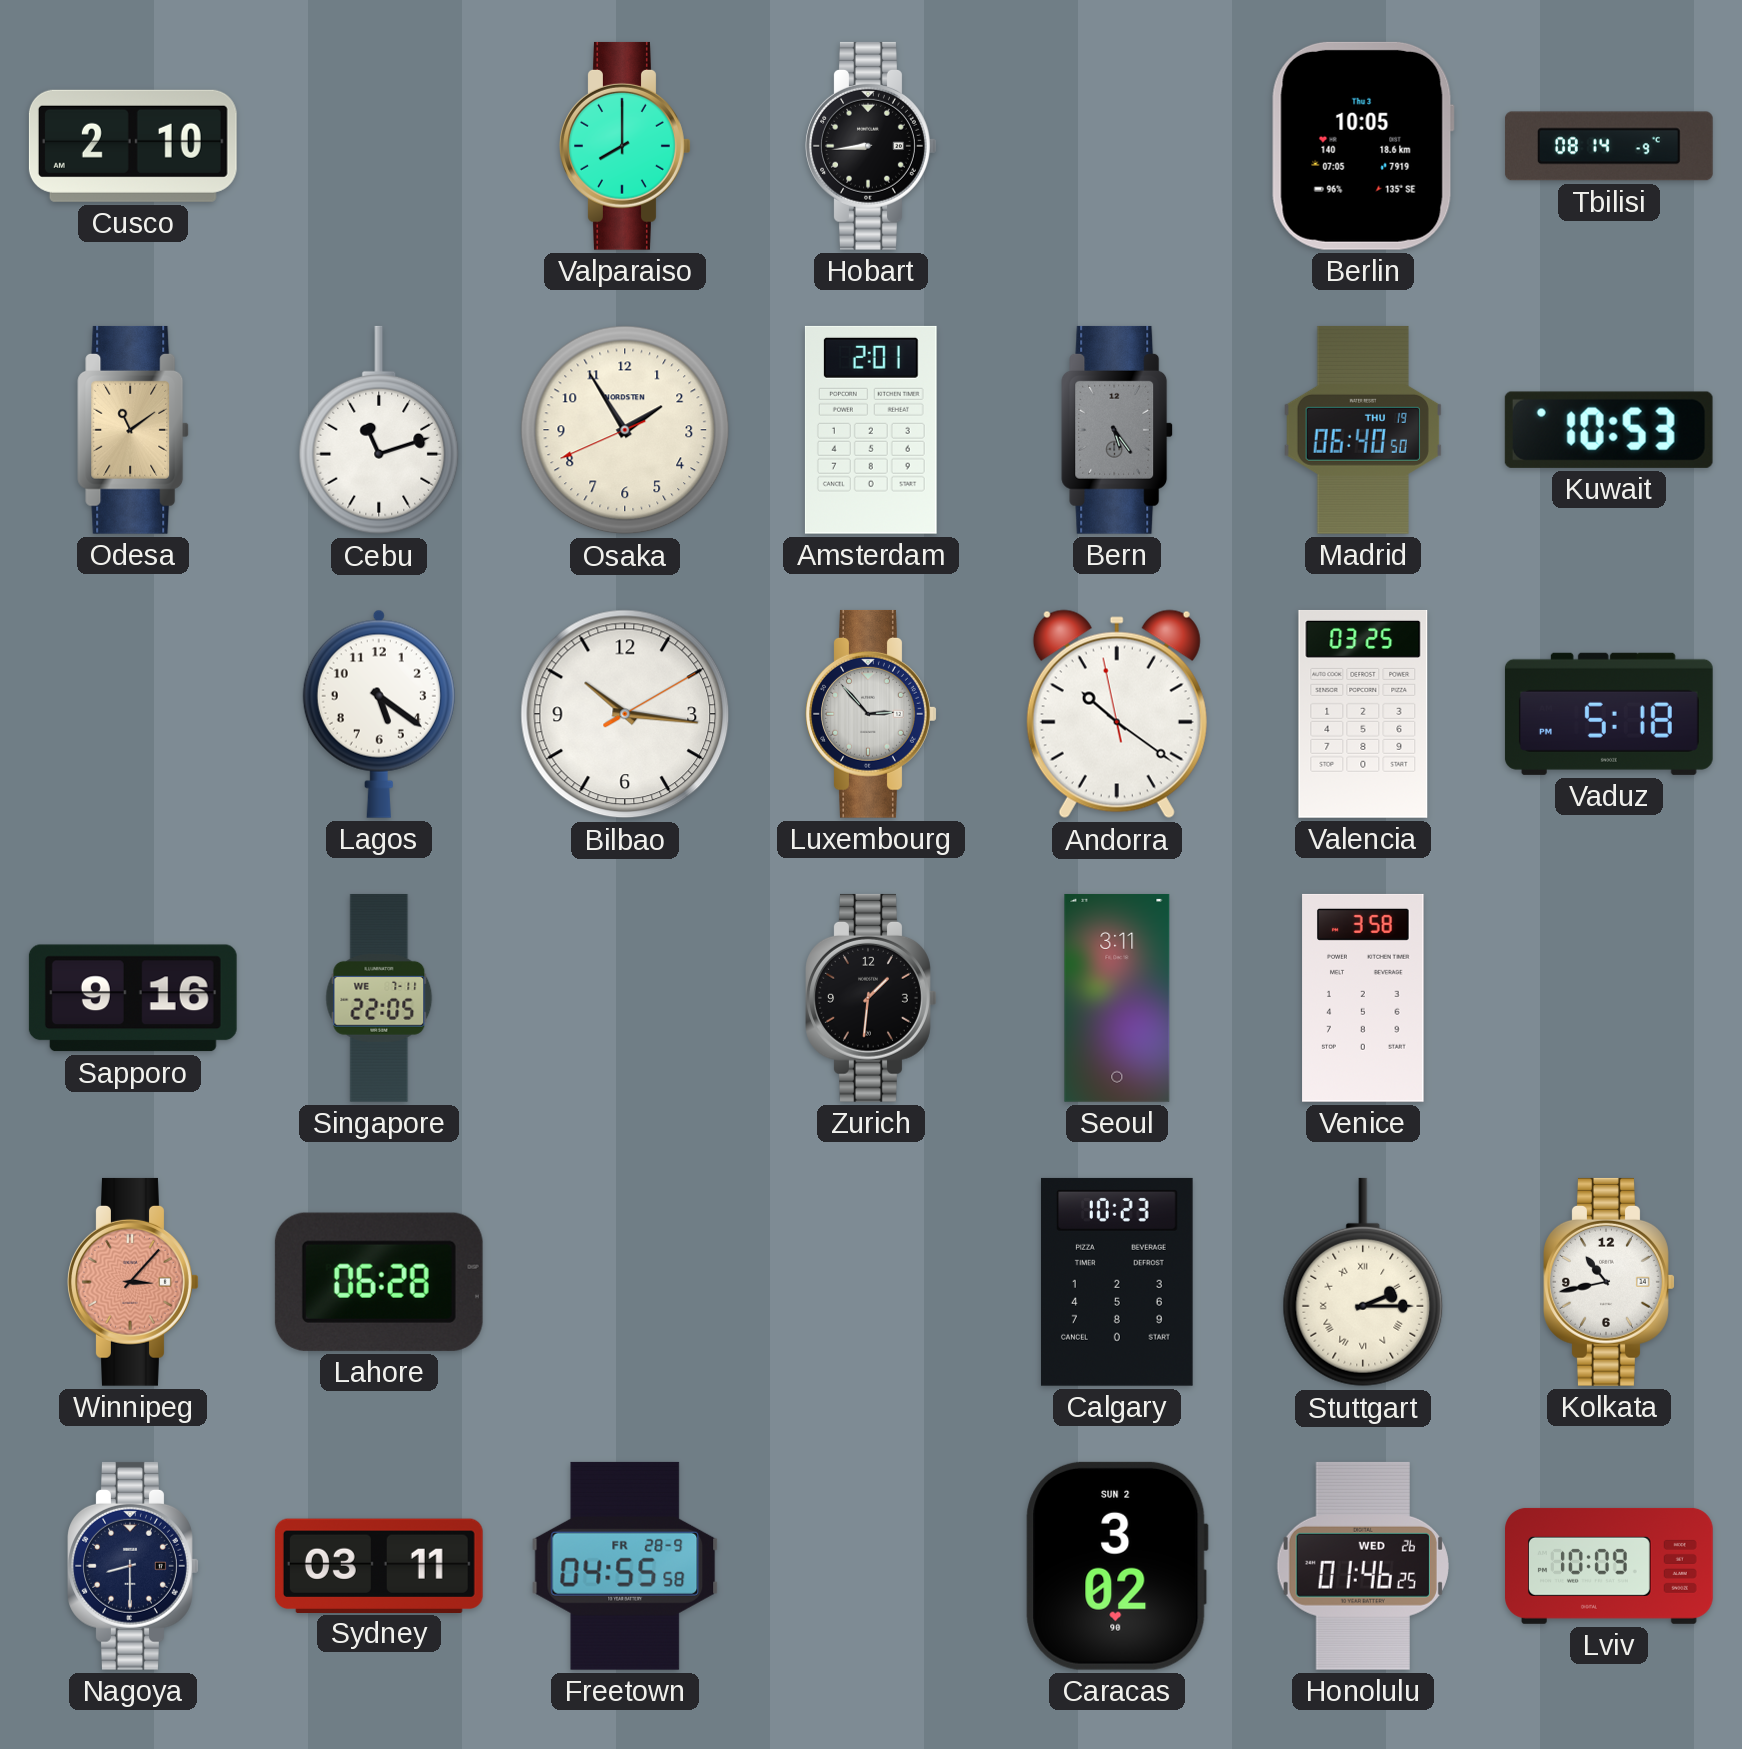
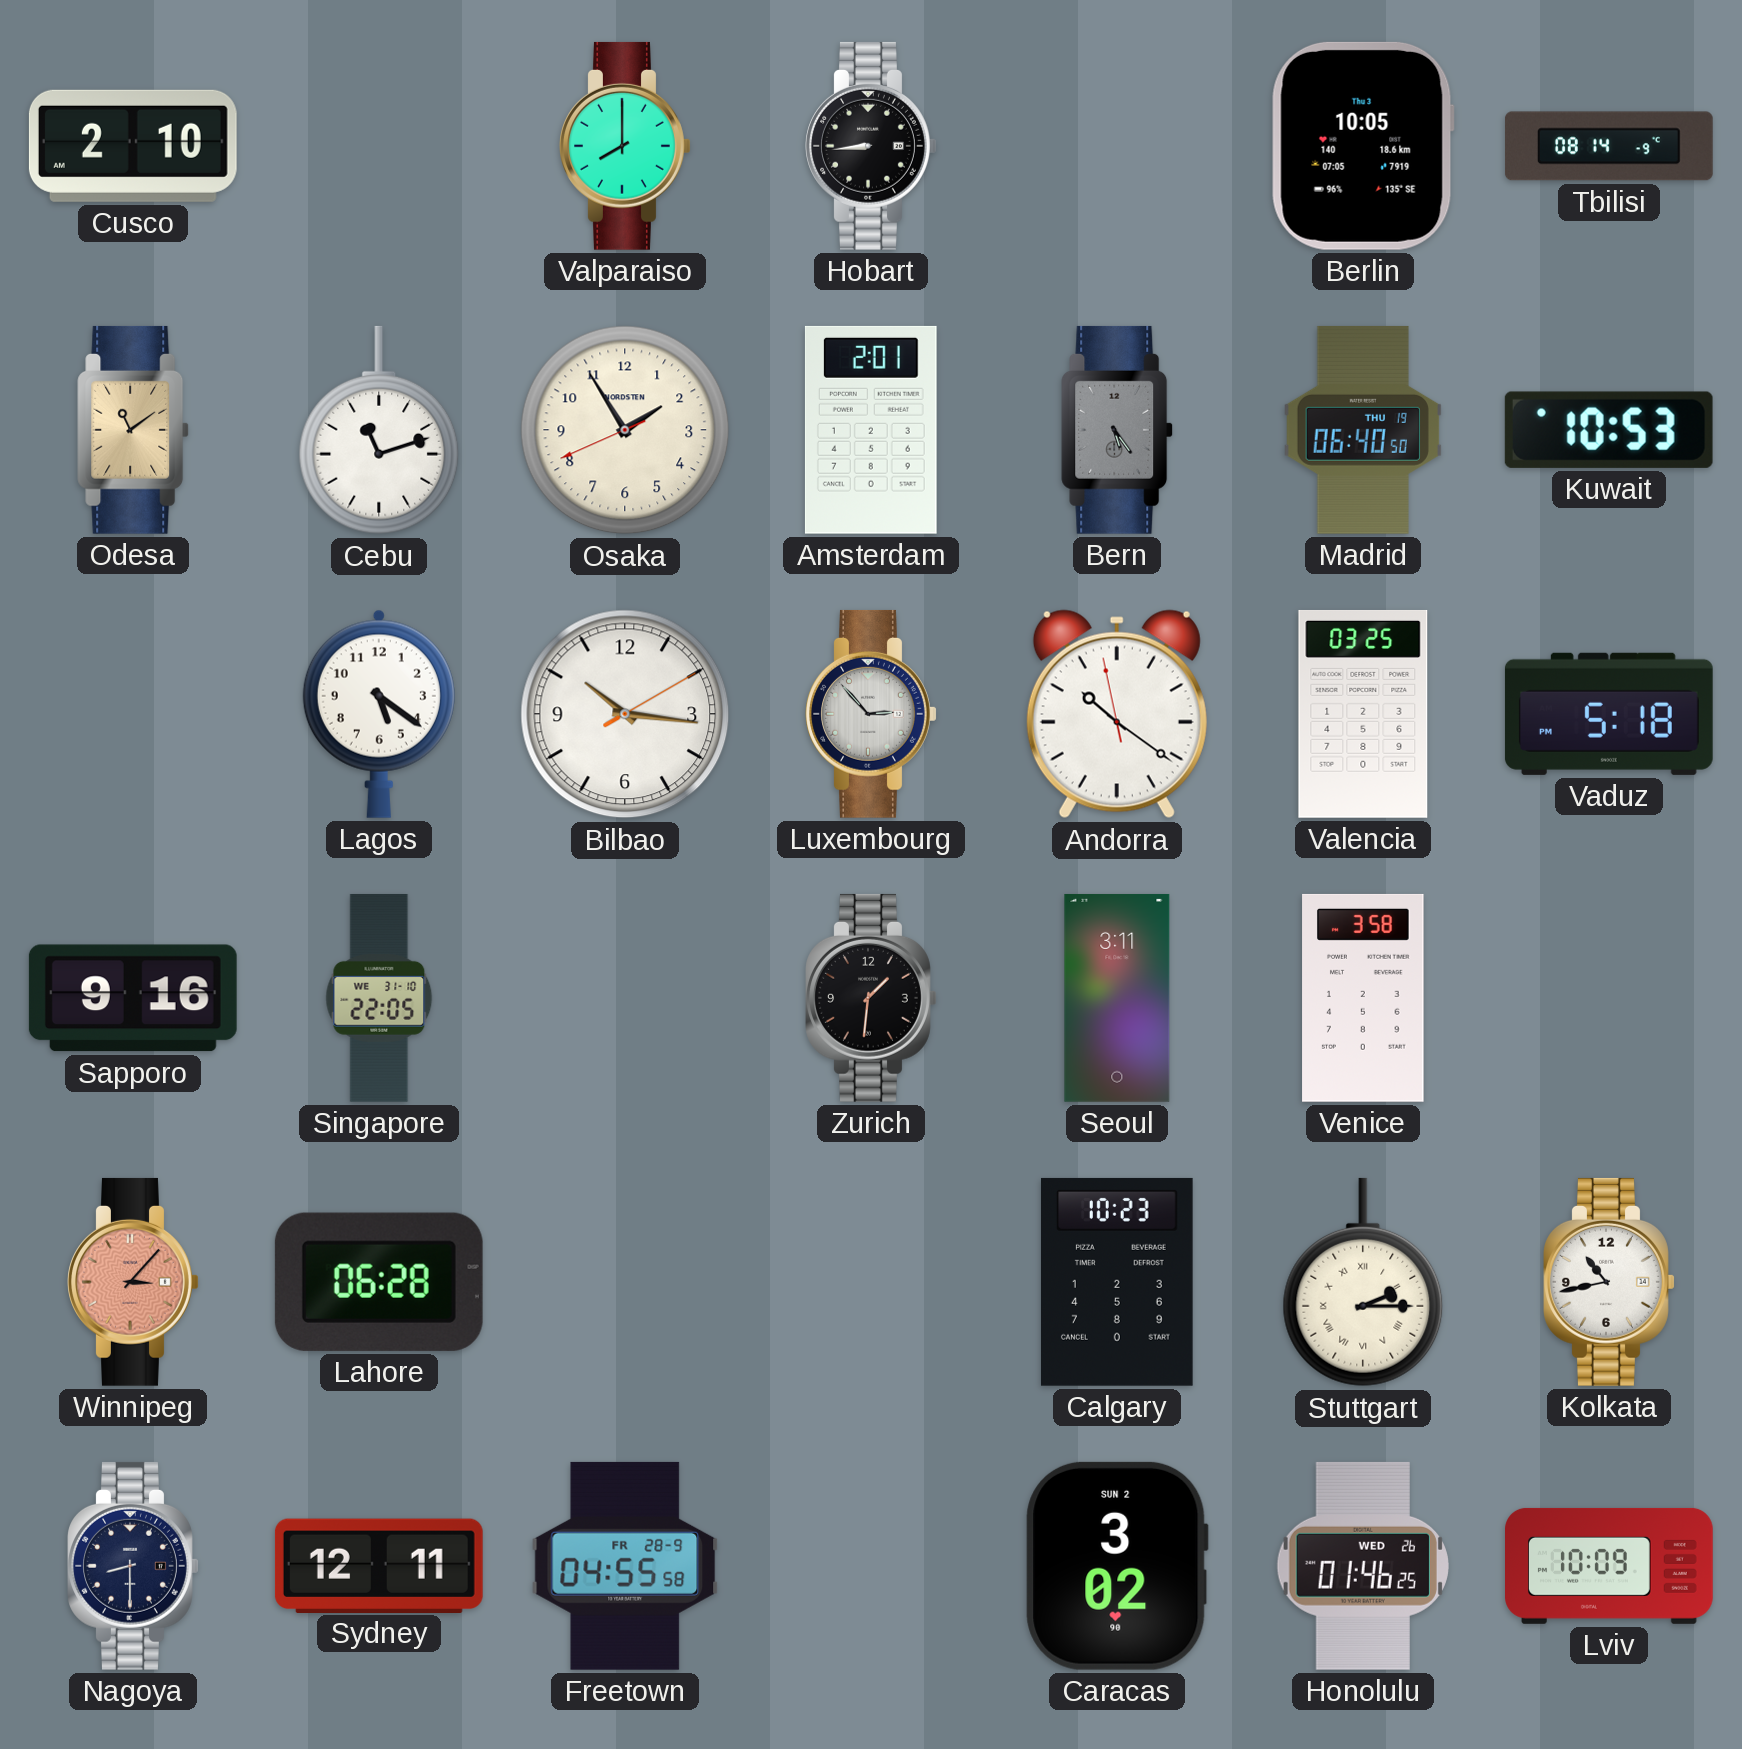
Singapore date: WE 7-11 -> WE 31-10 (379, 998)
Sydney: 03:11 -> 12:11 (379, 1565)
